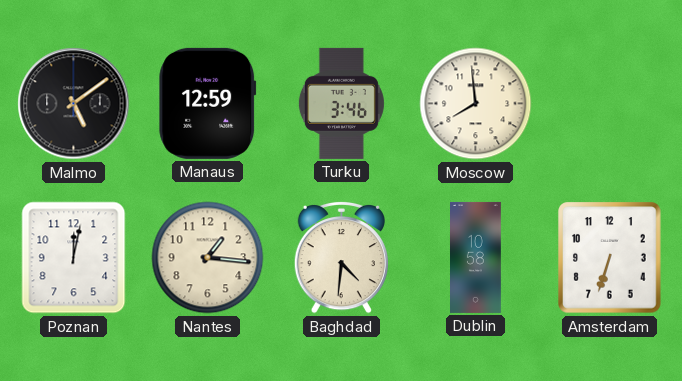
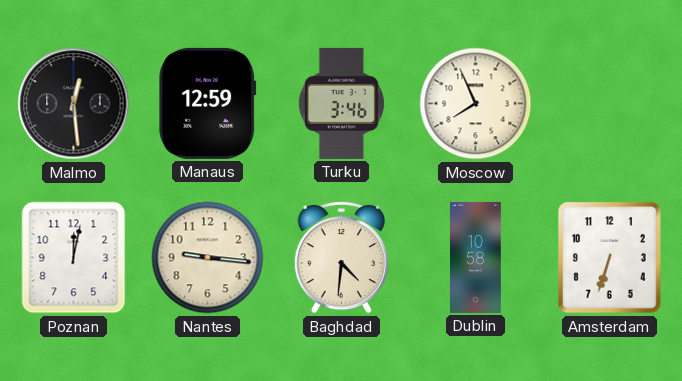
Malmo: 5:09 -> 12:29 (74, 104)
Moscow: 7:59 -> 7:56 (476, 104)
Nantes: 1:16 -> 9:16 (208, 258)
